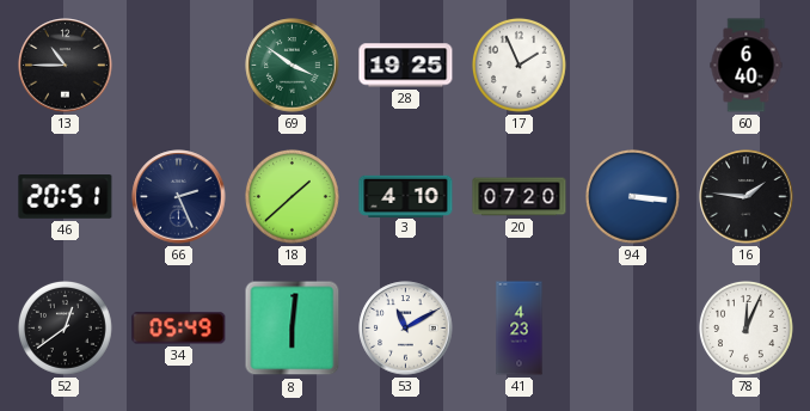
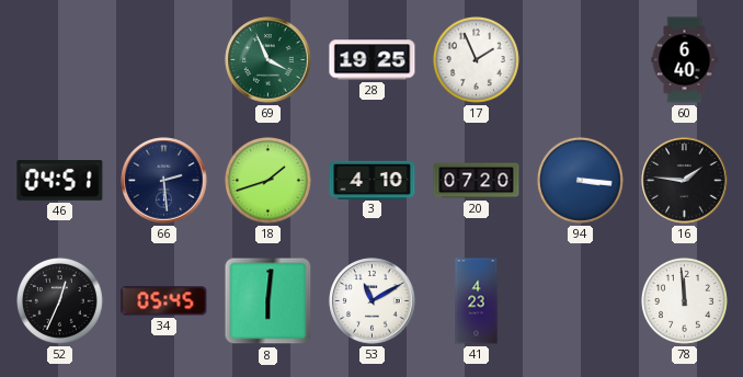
13: 10:45 -> none (66, 66)
69: 3:51 -> 3:56 (268, 60)
46: 20:51 -> 04:51 (60, 181)
66: 2:26 -> 2:29 (164, 181)
18: 1:38 -> 1:42 (267, 180)
52: 12:39 -> 12:34 (59, 300)
34: 05:49 -> 05:45 (164, 301)
78: 12:04 -> 11:59 (684, 300)
